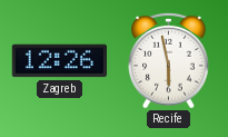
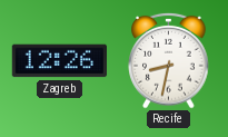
Recife: 5:58 -> 8:32 (169, 60)
